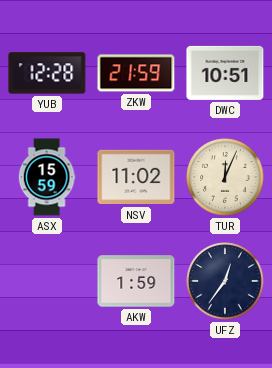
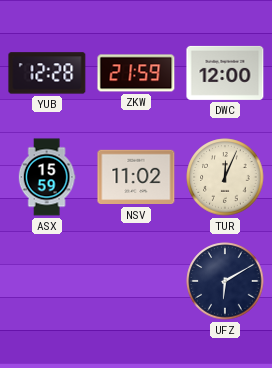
DWC: 10:51 -> 12:00 (225, 73)
AKW: 1:59 -> none (136, 281)
UFZ: 12:36 -> 6:10 (225, 281)
